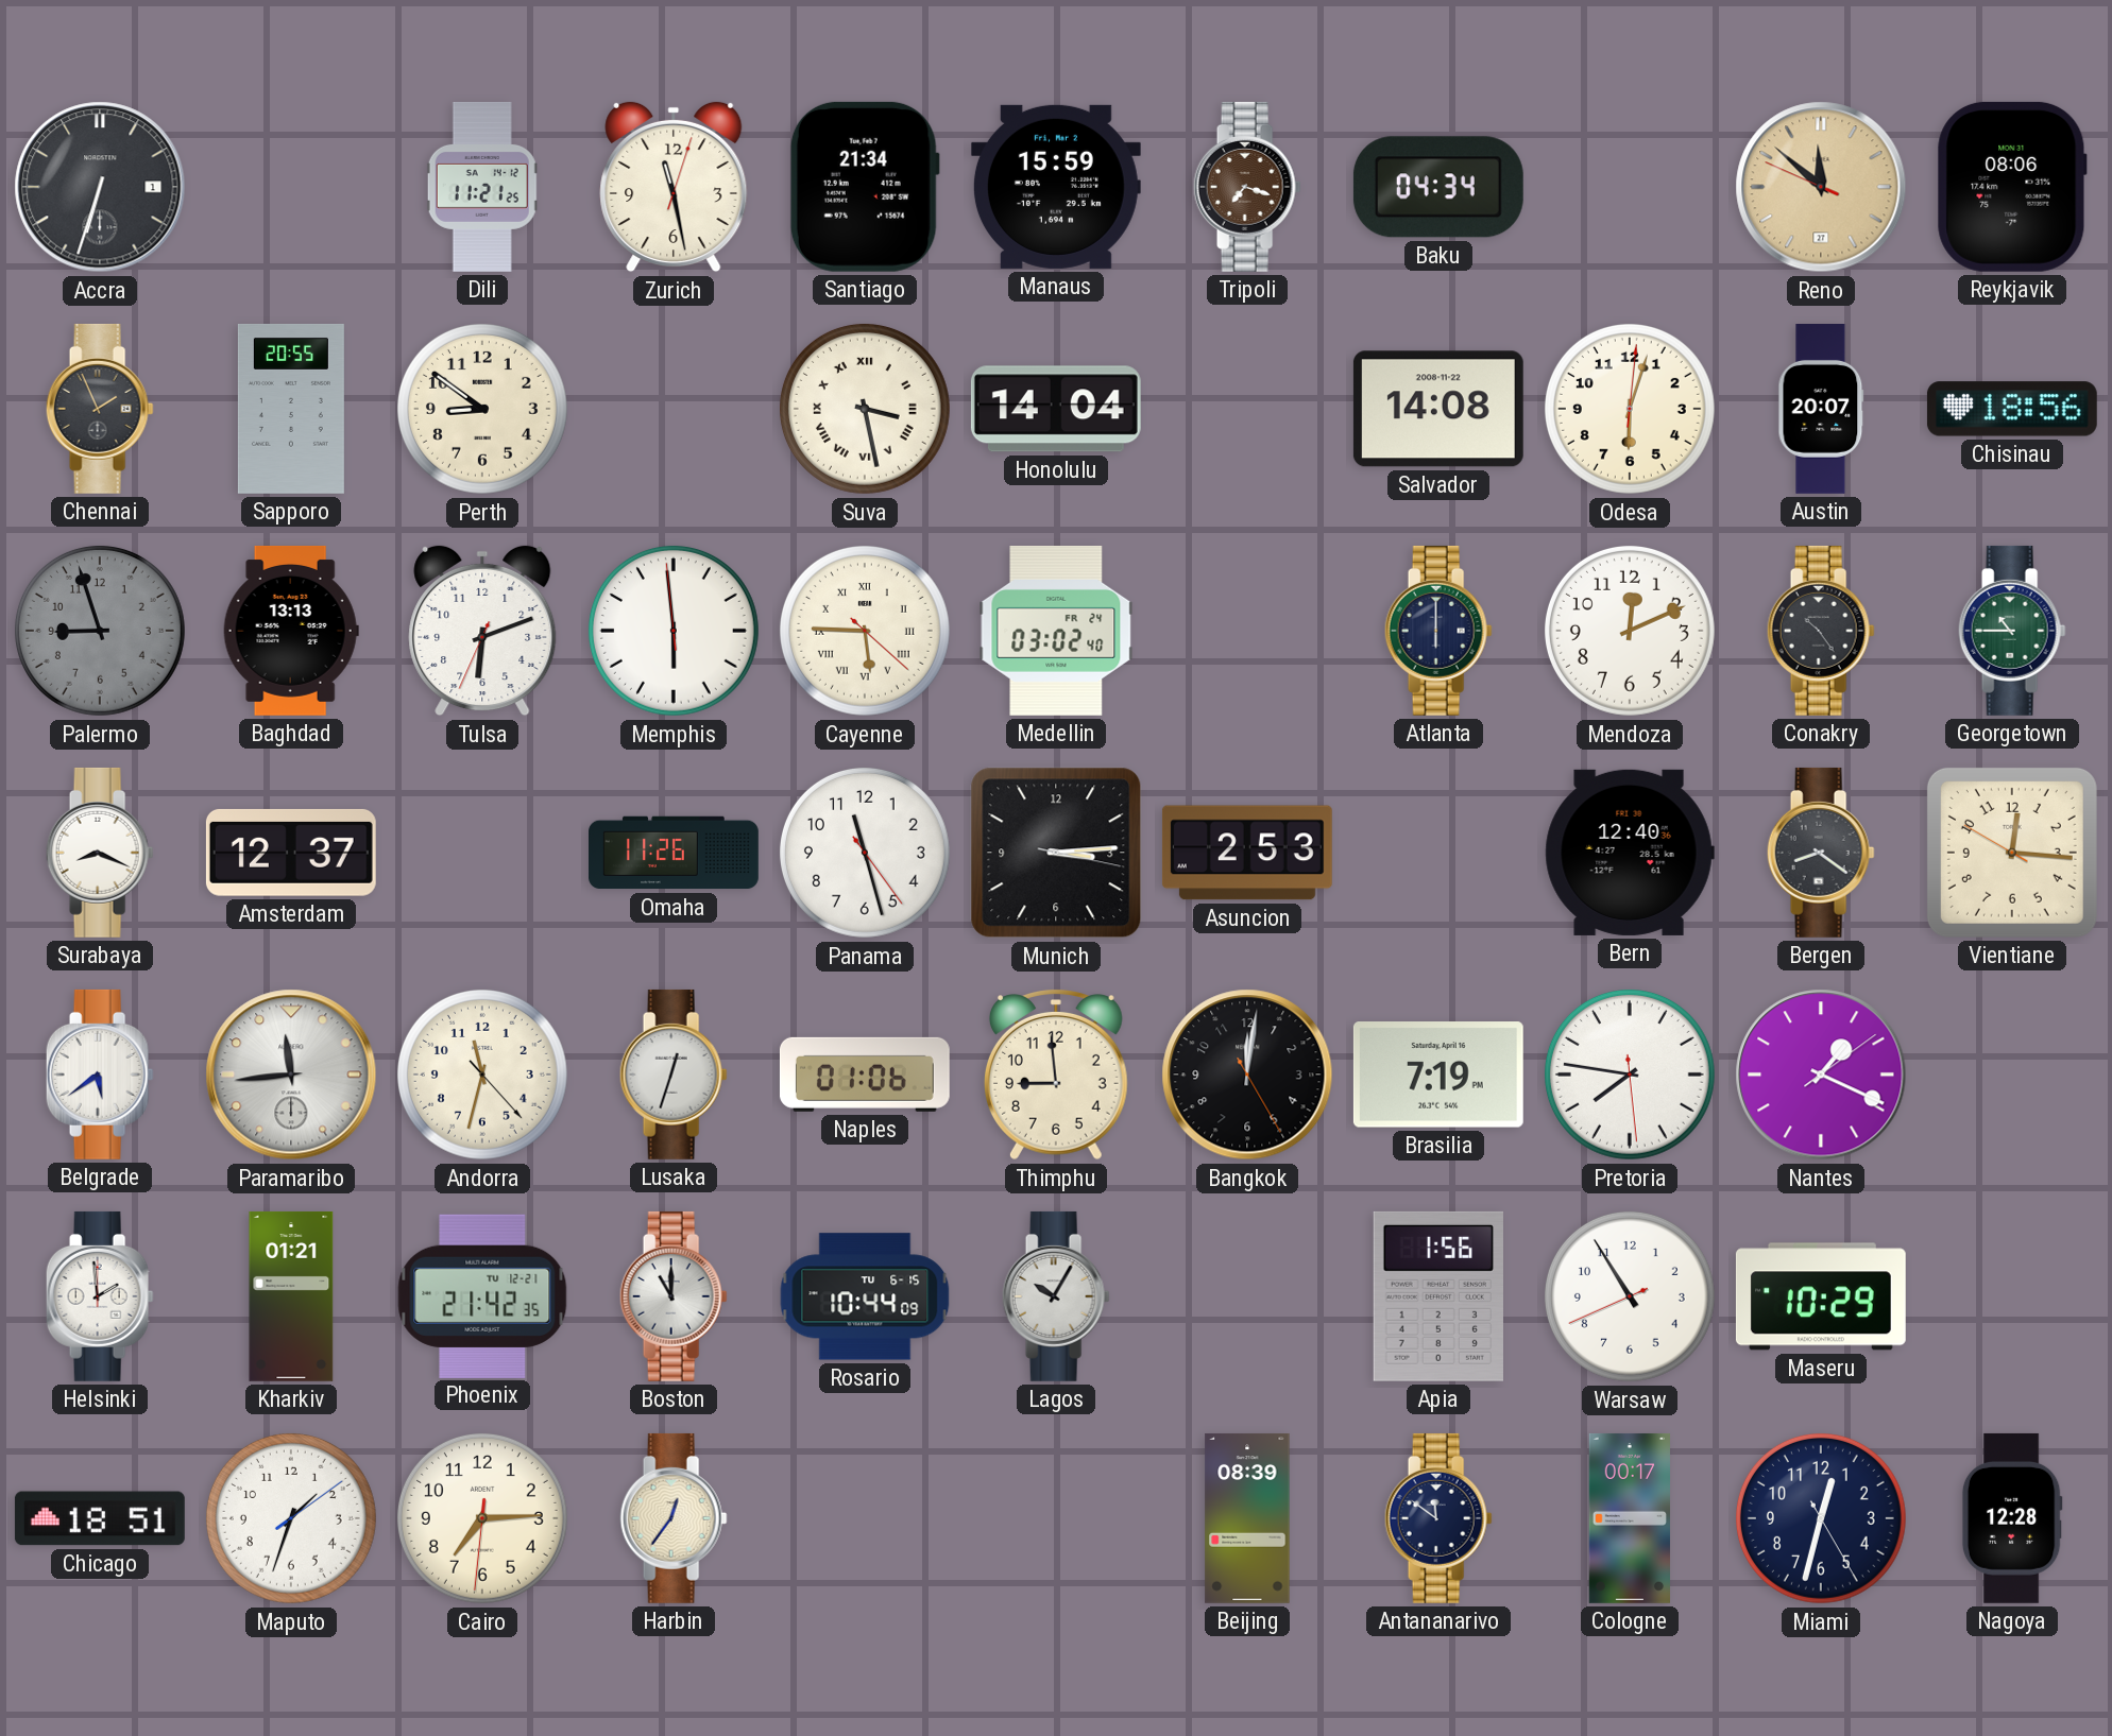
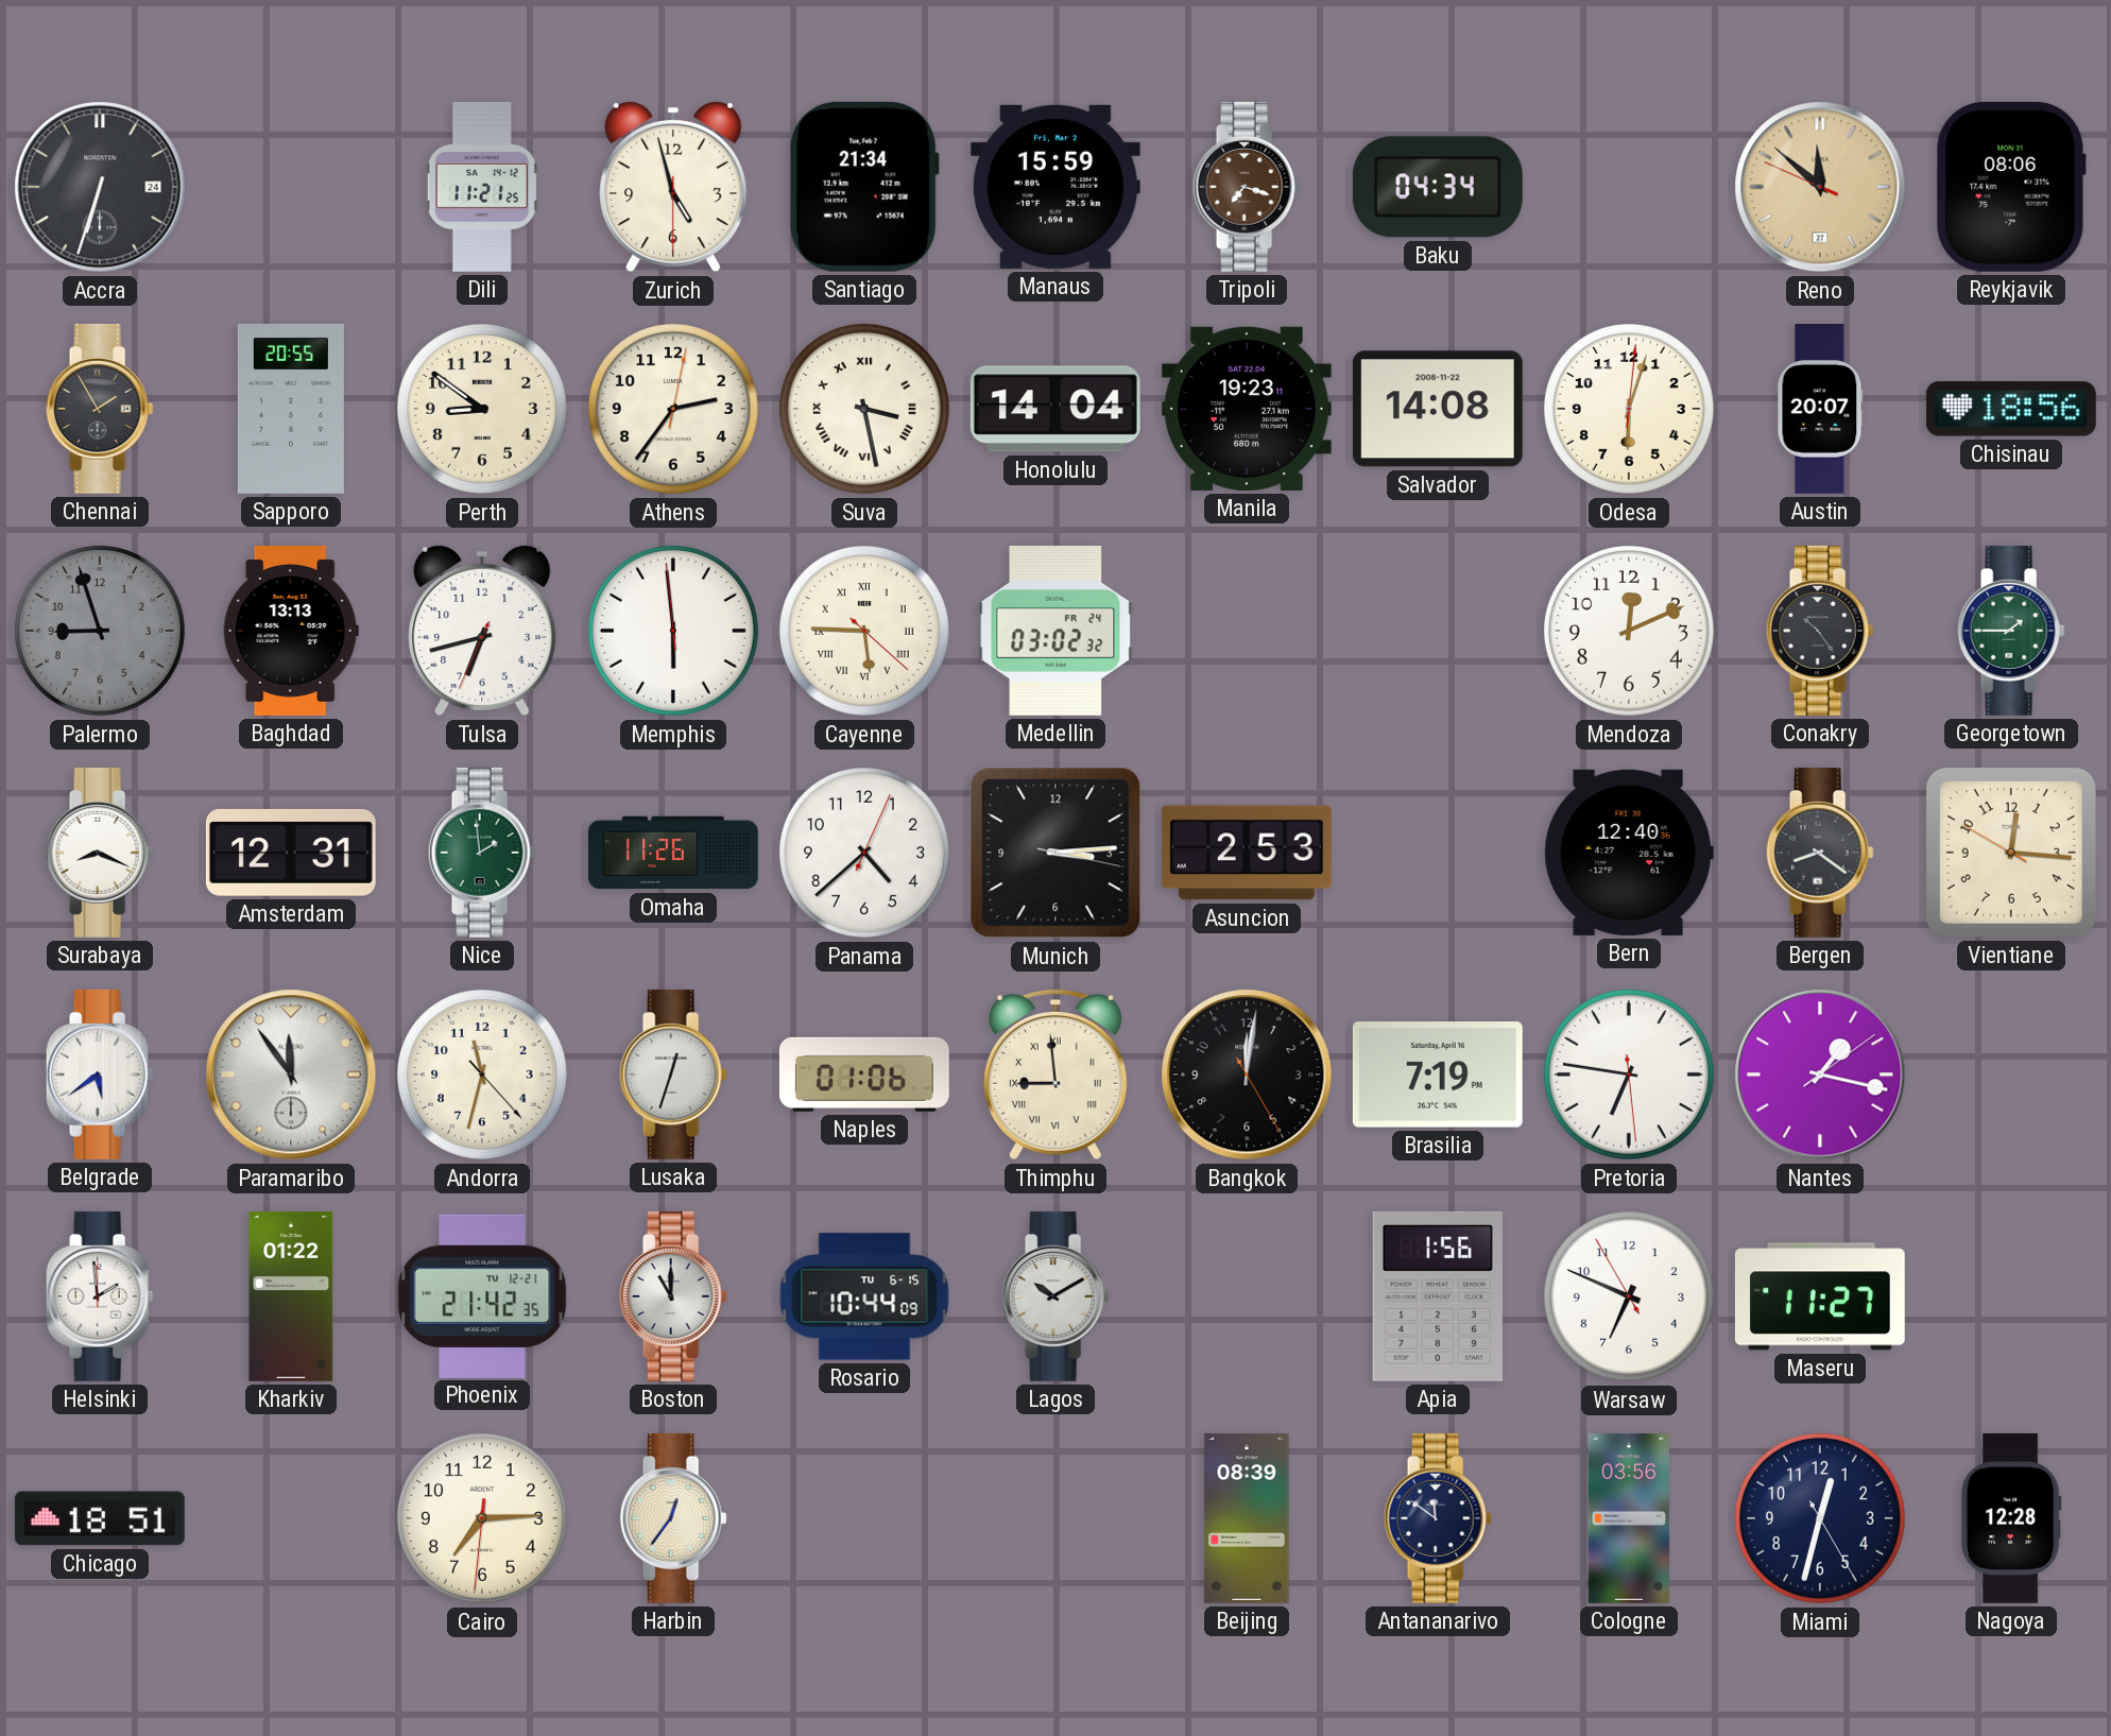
Accra date: 1 -> 24 (100, 187)
Zurich: 11:28 -> 4:57 (673, 187)
Chennai: 1:56 -> 1:55 (100, 409)
Athens: none -> 2:36 (673, 409)
Manila: none -> 19:23 (1247, 409)
Tulsa: 6:11 -> 6:42 (482, 631)
Medellin: 03:02:40 -> 03:02:32 (1055, 631)
Atlanta: 6:00 -> none (1438, 631)
Georgetown: 10:45 -> 1:45 (2011, 631)
Amsterdam: 12:37 -> 12:31 (291, 853)
Nice: none -> 1:59 (482, 853)
Panama: 11:27 -> 4:38 (864, 853)
Paramaribo: 11:44 -> 11:54 (291, 1075)
Thimphu numerals: Arabic -> Roman (1055, 1076)
Pretoria: 7:46 -> 6:46 (1629, 1075)
Nantes: 1:19 -> 1:17 (1820, 1075)
Kharkiv: 01:21 -> 01:22 (291, 1296)
Lagos: 10:05 -> 10:10 (1055, 1296)
Warsaw: 10:54 -> 6:48 (1629, 1296)
Maseru: 10:29 -> 11:27 (1820, 1296)
Maputo: 1:33 -> none (291, 1518)
Cologne: 00:17 -> 03:56 (1629, 1518)
